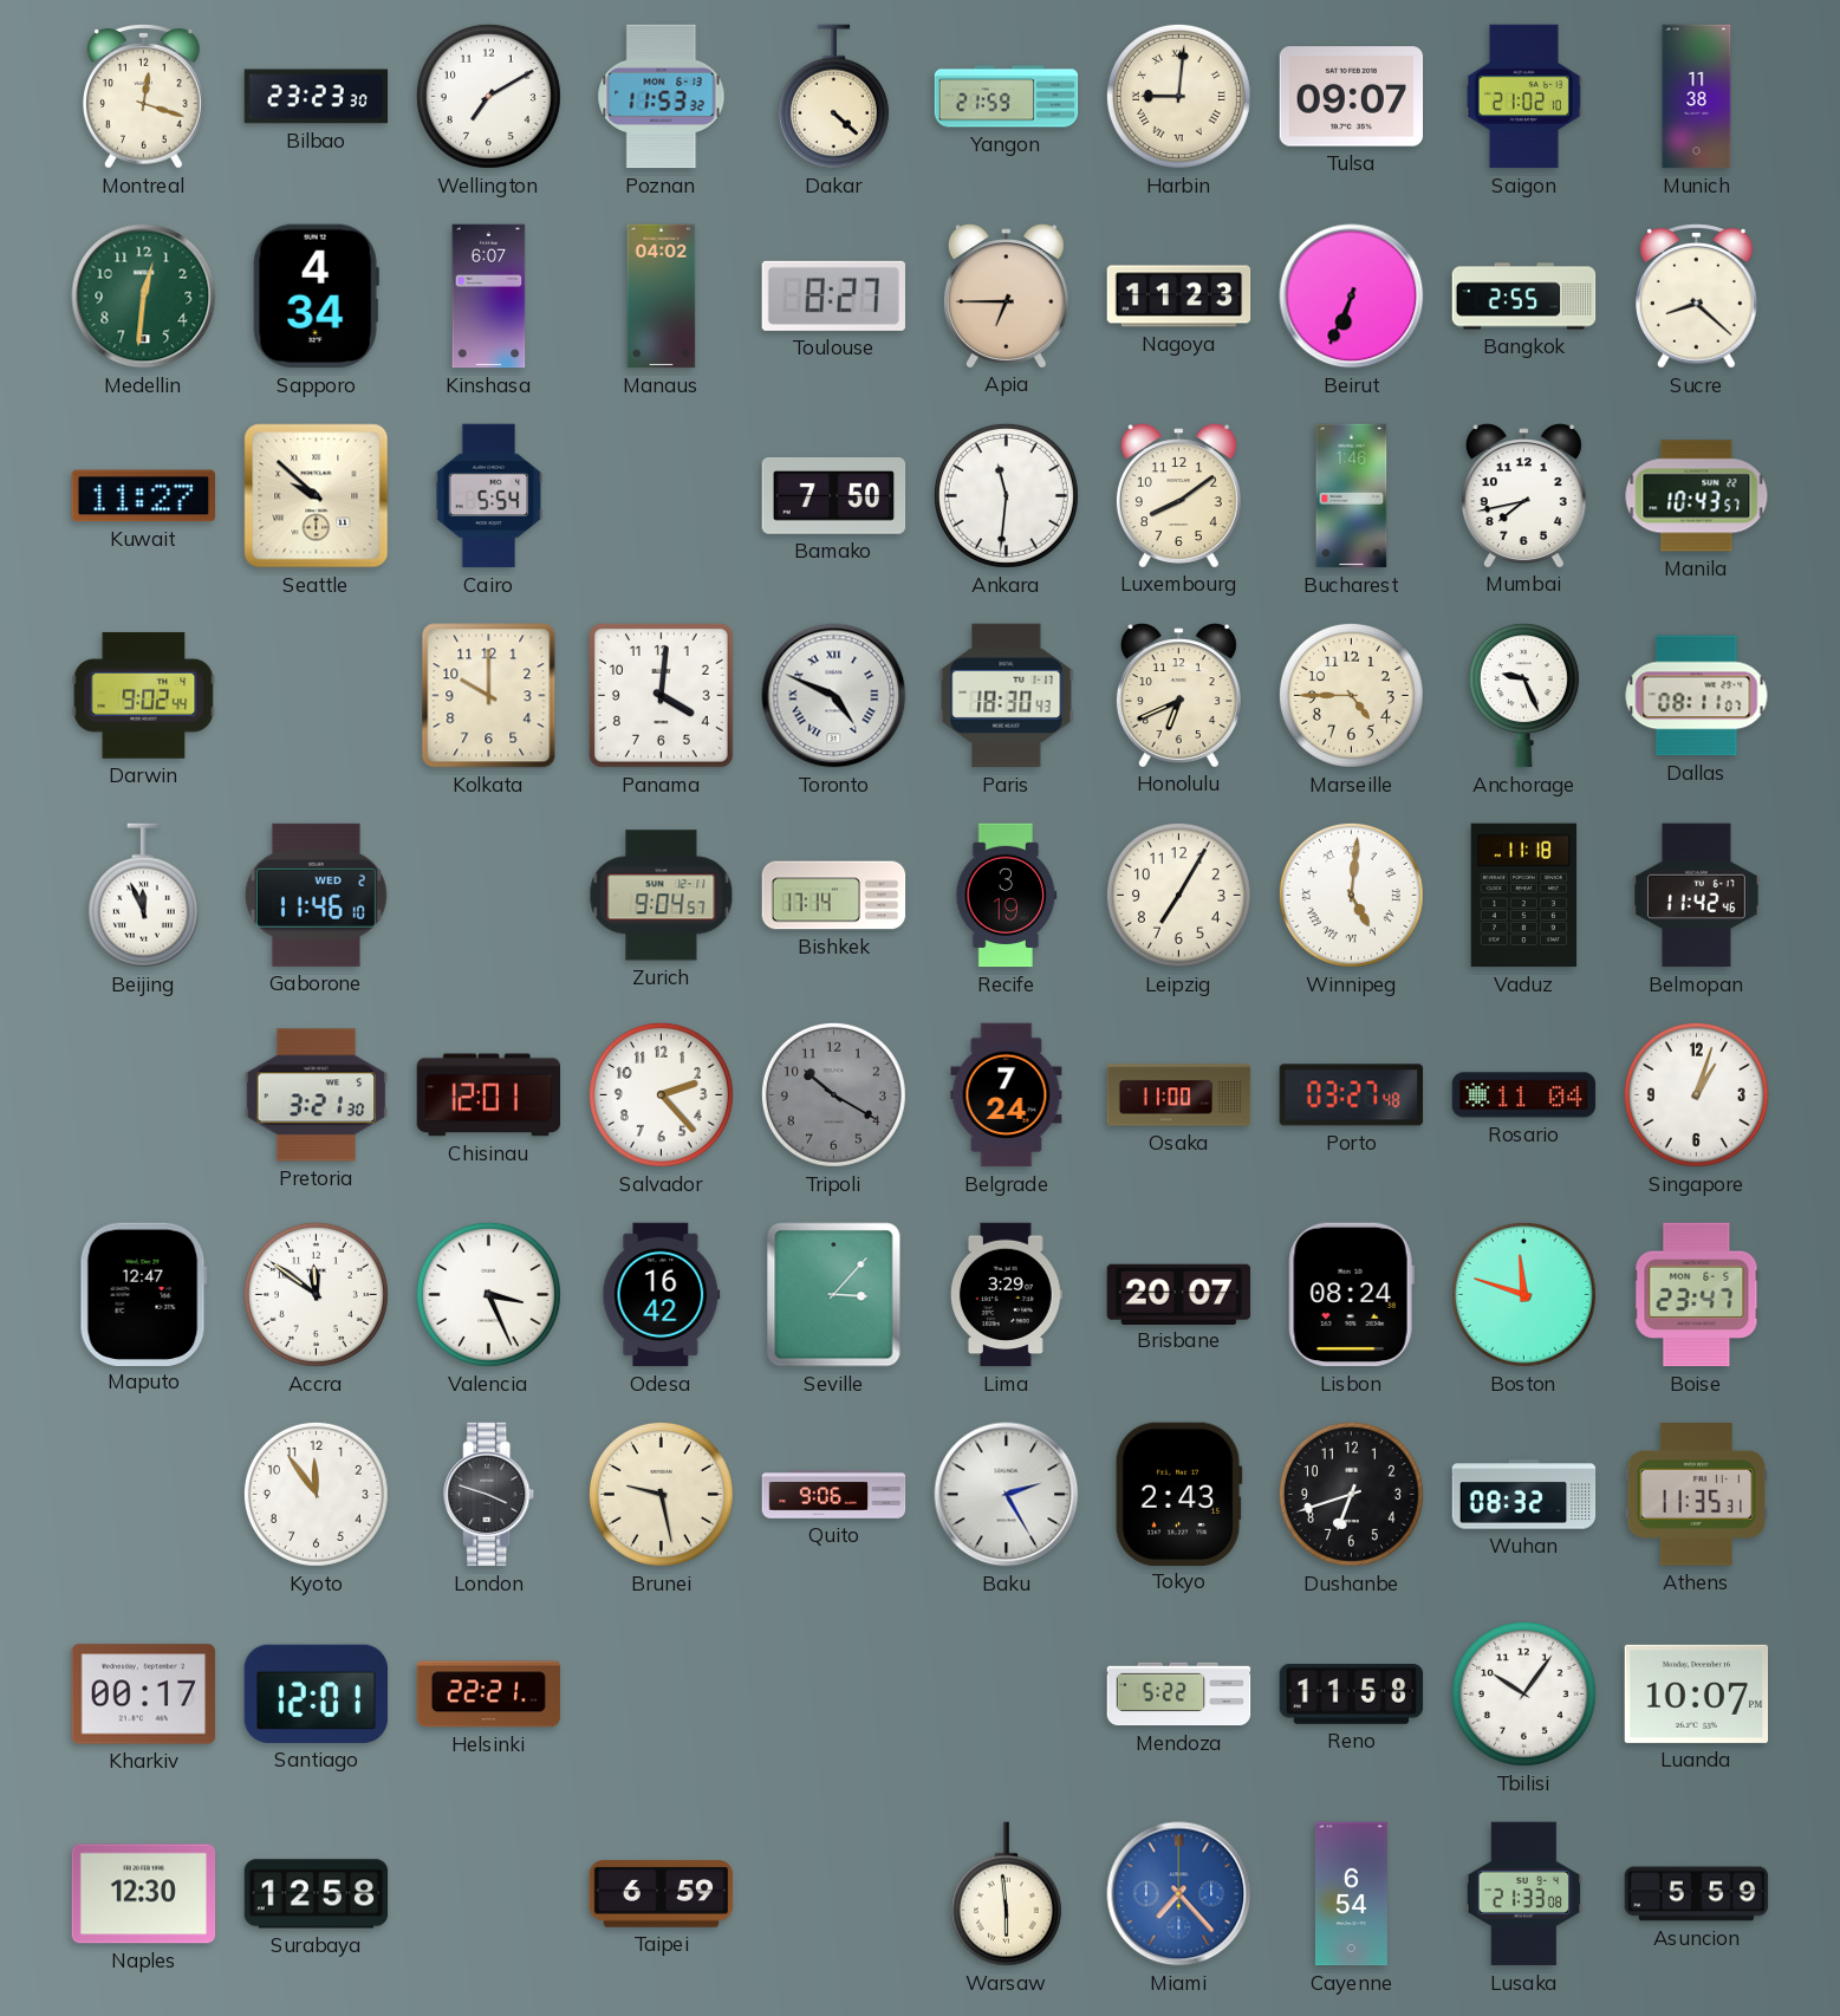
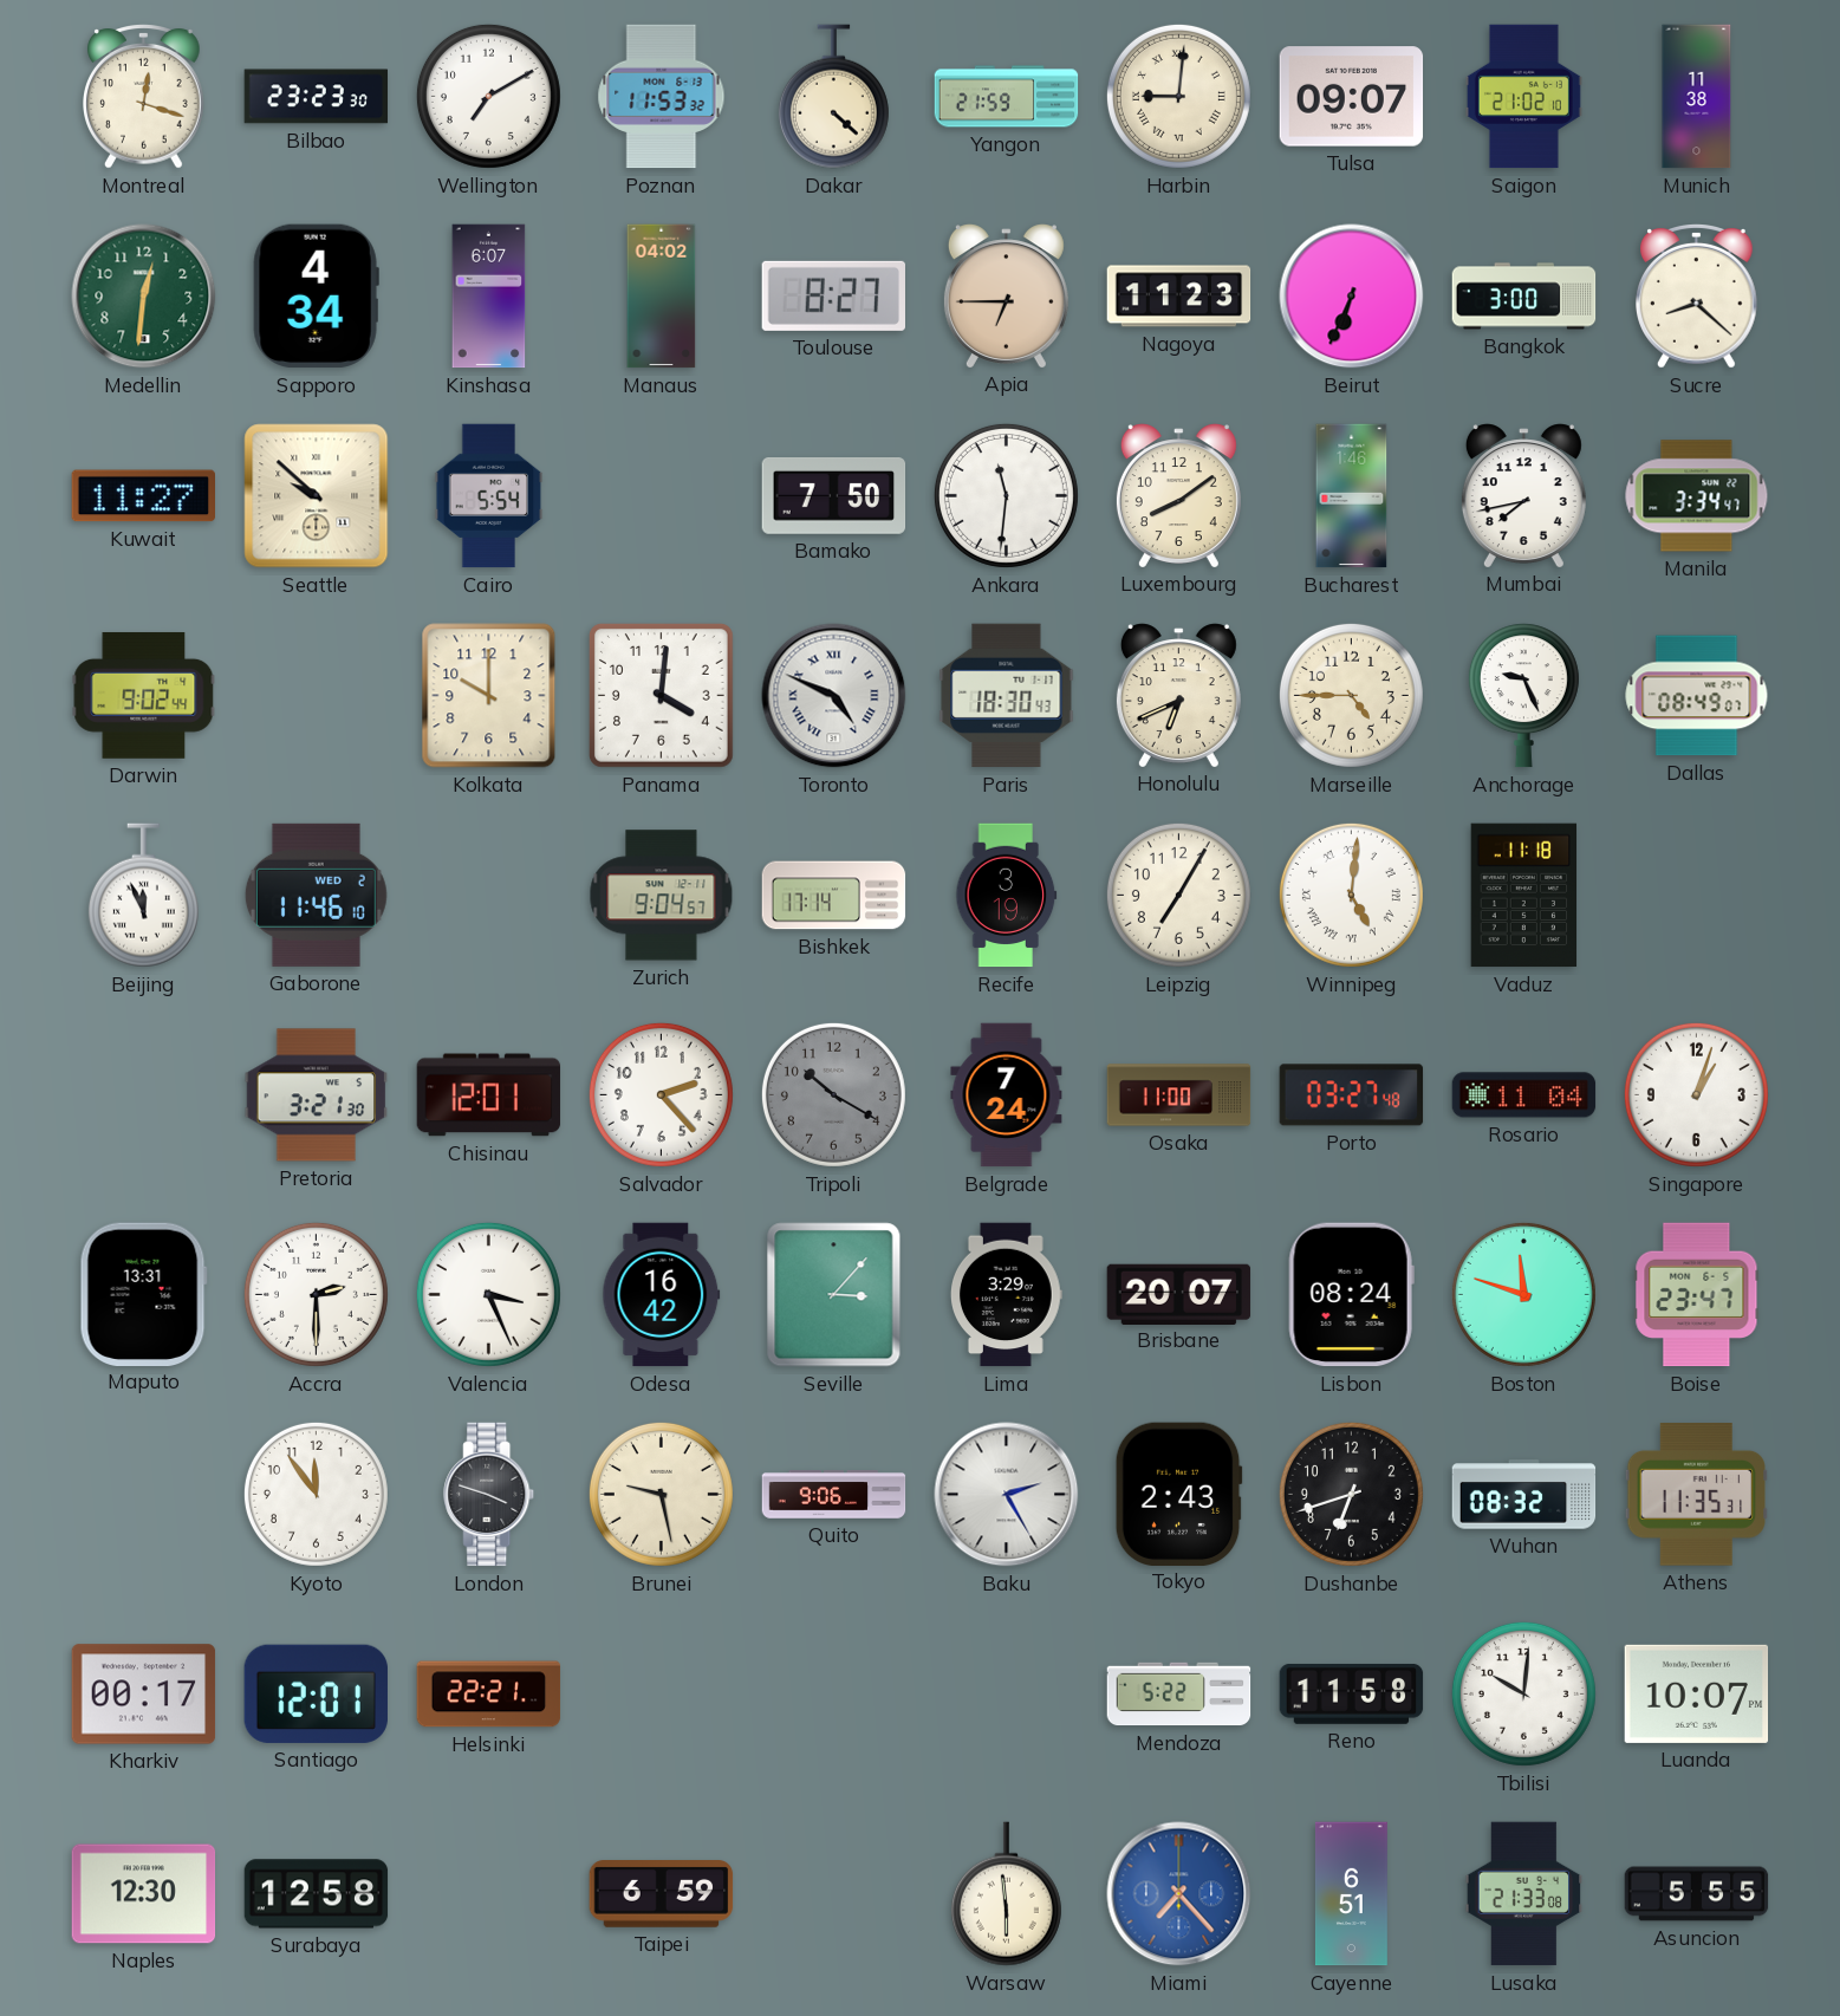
Bangkok: 2:55 -> 3:00 (1524, 297)
Manila: 10:43 -> 3:34 (1697, 496)
Dallas: 08:11 -> 08:49 (1697, 696)
Belmopan: 11:42 -> none (1696, 896)
Maputo: 12:47 -> 13:31 (143, 1294)
Accra: 11:51 -> 2:30 (316, 1294)
Tbilisi: 10:06 -> 10:01 (1523, 1693)
Cayenne: 6:54 -> 6:51 (1351, 1894)
Asuncion: 5:59 -> 5:55 (1697, 1894)
